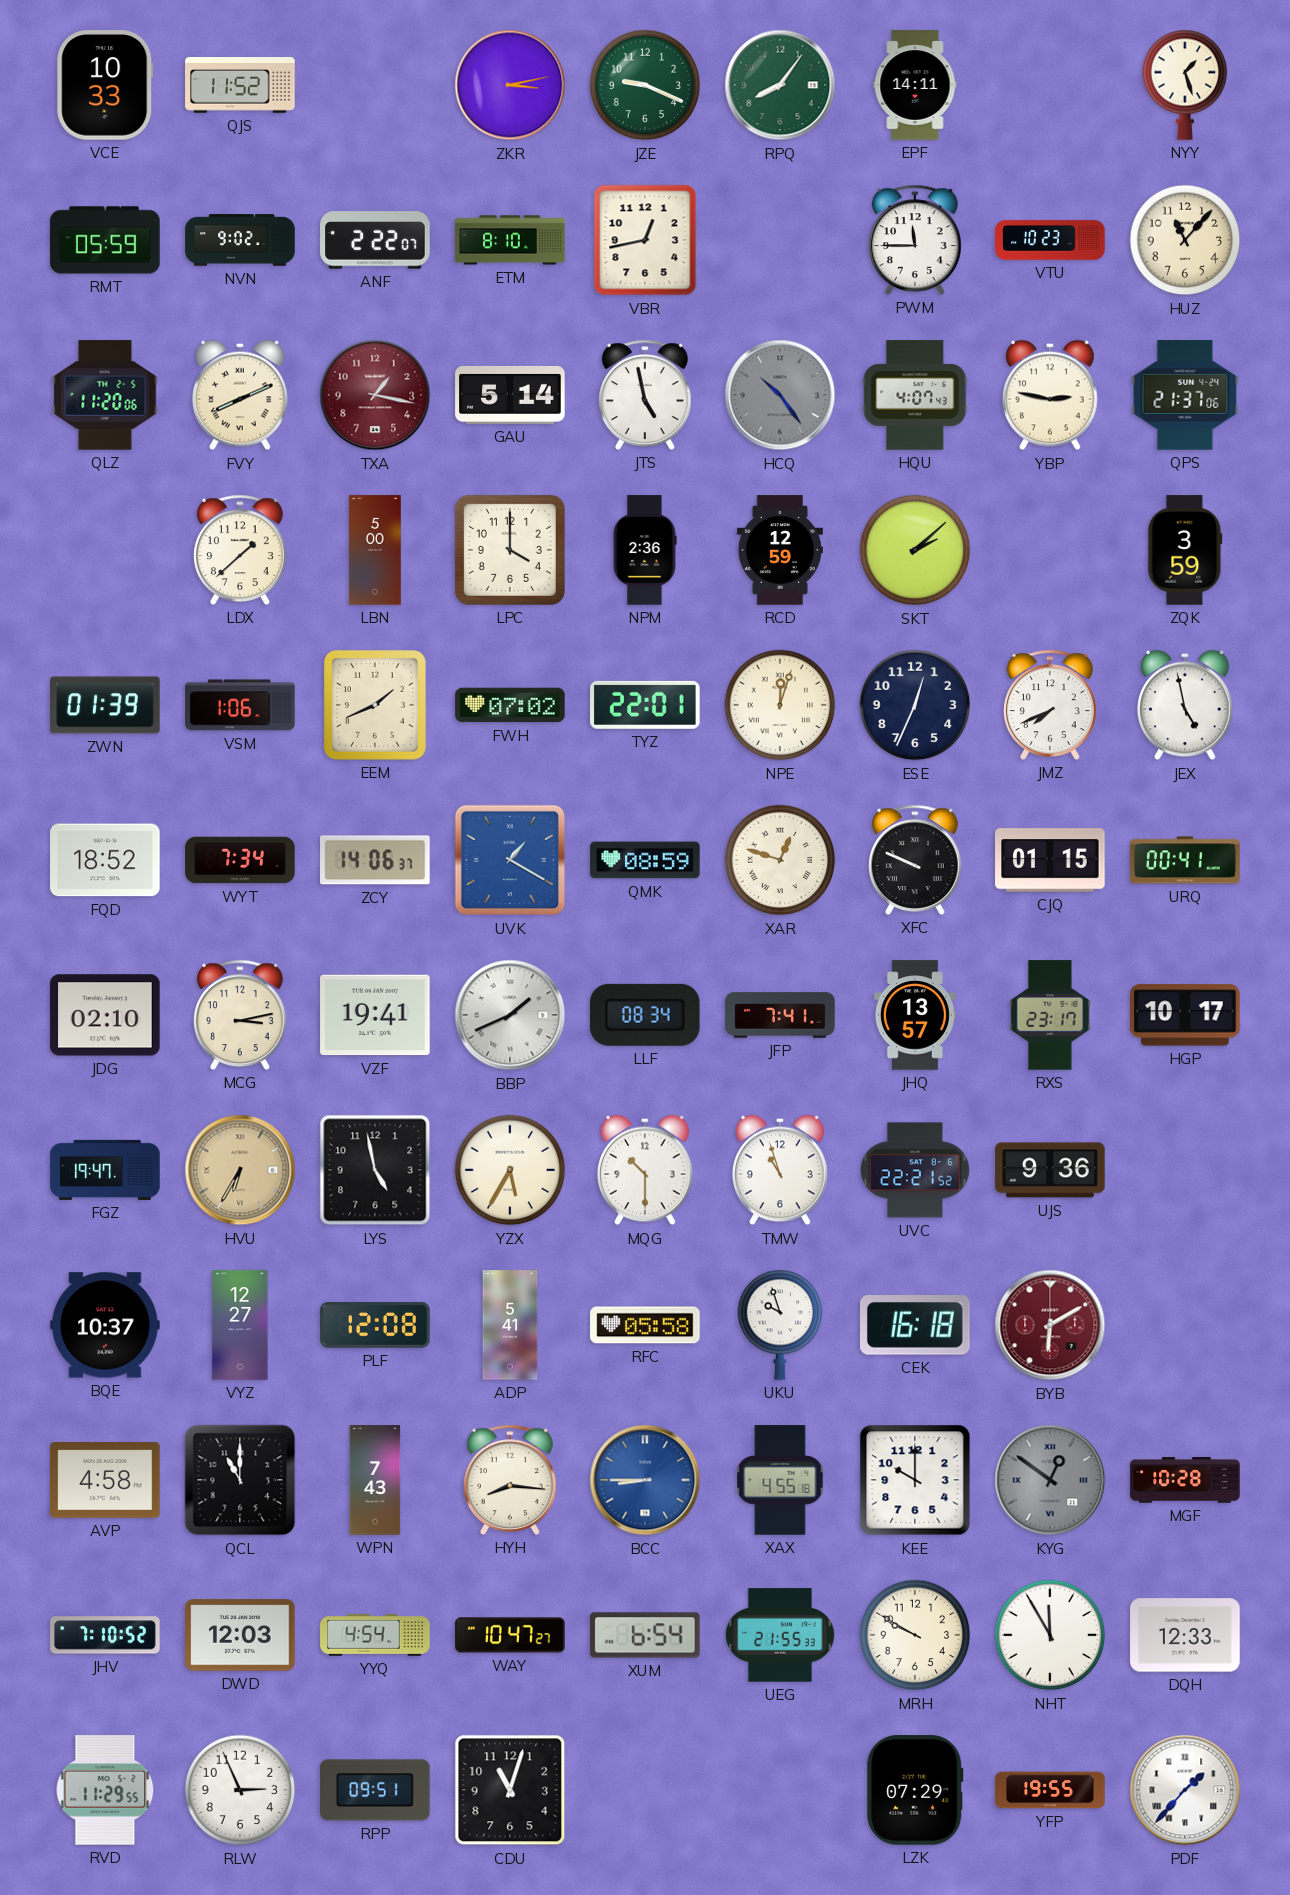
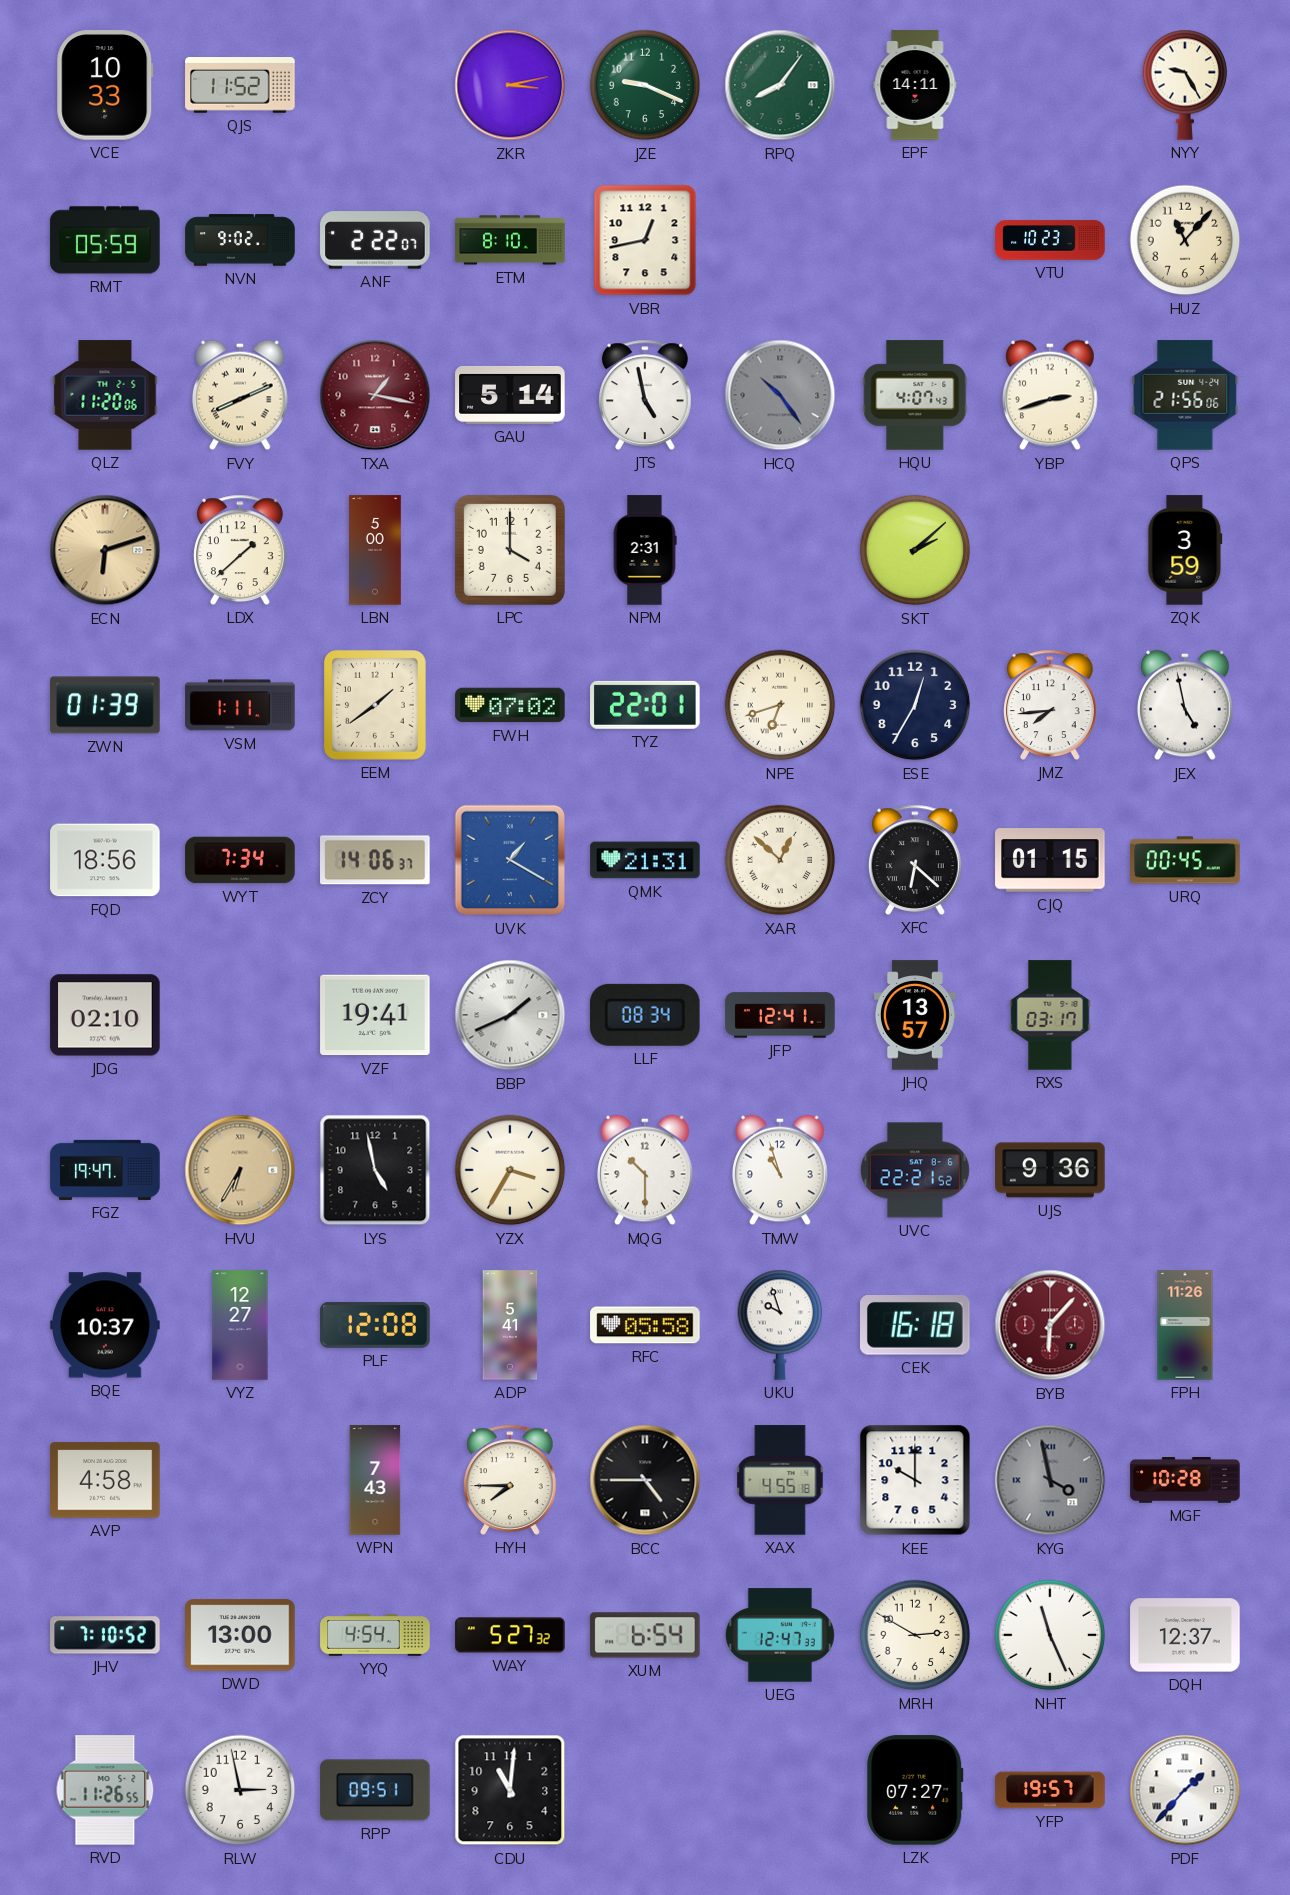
NYY: 1:27 -> 9:25 (1185, 85)
PWM: 11:45 -> none (916, 240)
YBP: 2:47 -> 2:42 (1051, 395)
QPS: 21:37 -> 21:56 (1185, 395)
ECN: none -> 6:12 (105, 550)
NPM: 2:36 -> 2:31 (645, 550)
RCD: 12:59 -> none (780, 550)
VSM: 1:06 -> 1:11 (240, 705)
EEM: 1:41 -> 1:39 (376, 705)
NPE: 12:03 -> 6:42 (780, 705)
ESE: 12:34 -> 12:35 (915, 705)
JMZ: 7:41 -> 7:44 (1051, 705)
FQD: 18:52 -> 18:56 (105, 860)
QMK: 08:59 -> 21:31 (645, 860)
XAR: 12:48 -> 12:52 (780, 860)
XFC: 9:49 -> 6:22 (916, 860)
URQ: 00:41 -> 00:45 (1185, 860)
MCG: 3:13 -> none (241, 1015)
JFP: 7:41 -> 12:41 (780, 1015)
RXS: 23:17 -> 03:17 (1050, 1015)
HGP: 10:17 -> none (1185, 1015)
YZX: 5:35 -> 3:35 (510, 1170)
BYB: 6:10 -> 6:07 (1050, 1325)
FPH: none -> 11:26 (1185, 1325)
QCL: 11:00 -> none (240, 1480)
HYH: 8:16 -> 7:45 (511, 1480)
BCC: 8:45 -> 4:45 (645, 1480)
BCC dial: blue -> black (645, 1480)
KYG: 12:51 -> 3:58 (1050, 1480)
DWD: 12:03 -> 13:00 (240, 1635)
WAY: 10:47 -> 5:27 (510, 1635)
UEG: 21:55 -> 12:47 (780, 1635)
MRH: 9:50 -> 2:50 (915, 1635)
NHT: 11:55 -> 11:26 (1050, 1635)
DQH: 12:33 -> 12:37 (1185, 1635)
RVD: 11:29 -> 11:26 (105, 1790)
RLW: 2:56 -> 2:58 (240, 1790)
CDU: 11:03 -> 11:01 (510, 1790)
LZK: 07:29 -> 07:27 (915, 1790)
YFP: 19:55 -> 19:57 (1050, 1790)
